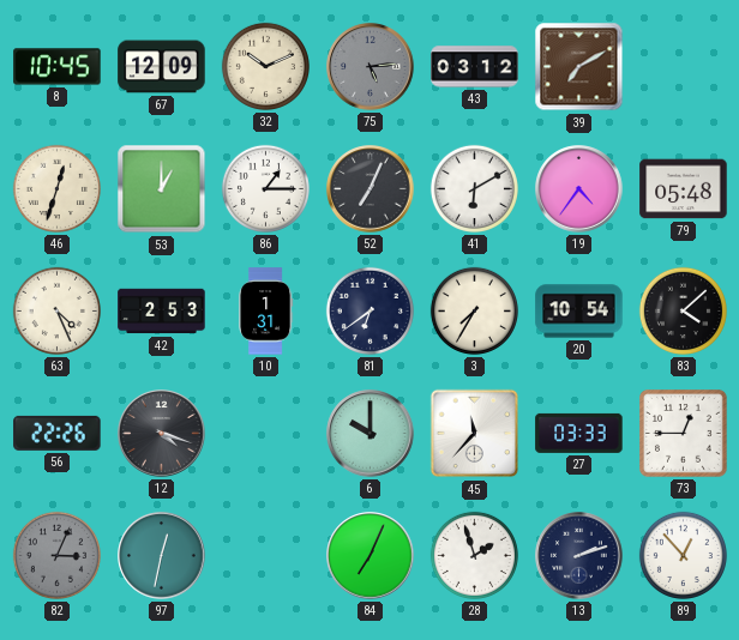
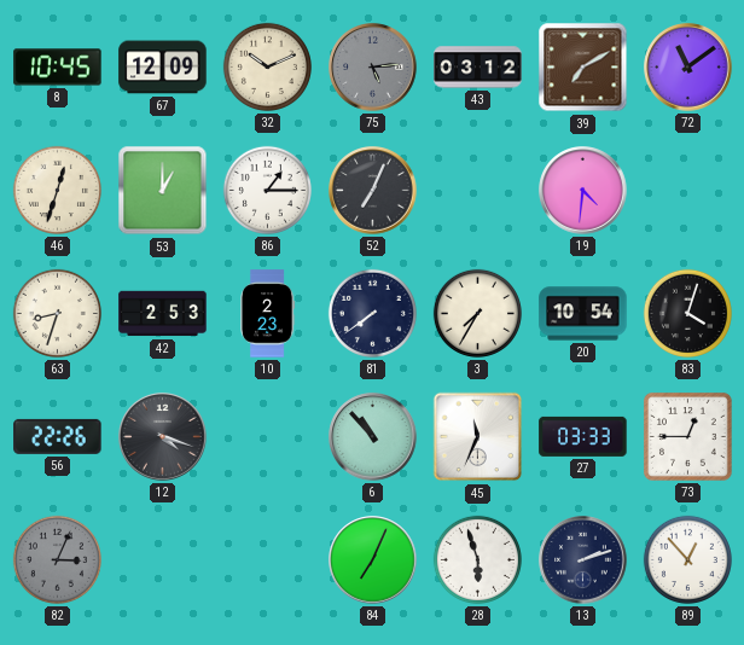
72: none -> 11:09 (688, 68)
41: 6:10 -> none (474, 188)
19: 4:36 -> 4:31 (583, 191)
79: 05:48 -> none (684, 189)
63: 4:26 -> 8:33 (57, 313)
10: 1:31 -> 2:23 (268, 314)
81: 6:39 -> 7:39 (372, 313)
83: 4:08 -> 4:03 (687, 313)
6: 10:00 -> 10:53 (373, 437)
45: 11:37 -> 11:34 (478, 437)
97: 12:32 -> none (162, 556)
28: 1:57 -> 5:57 (477, 559)
